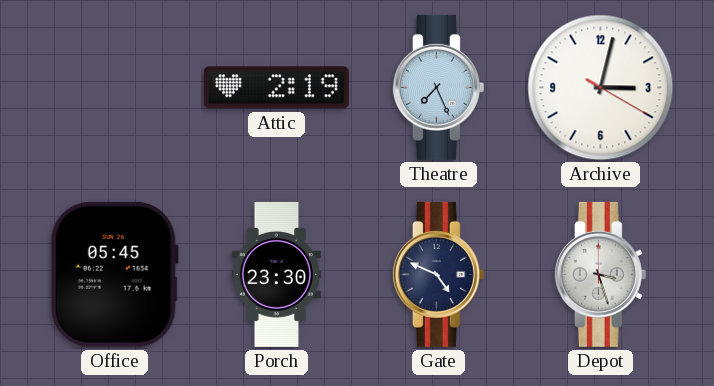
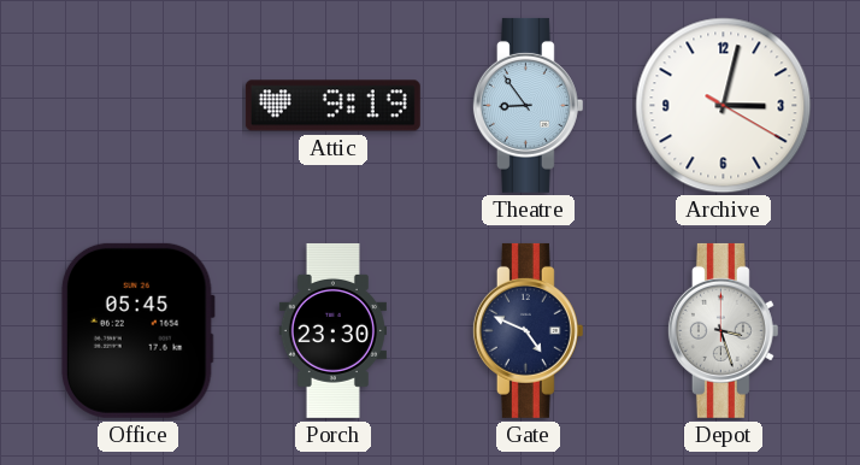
Attic: 2:19 -> 9:19 (332, 106)
Theatre: 7:26 -> 8:54 (528, 105)
